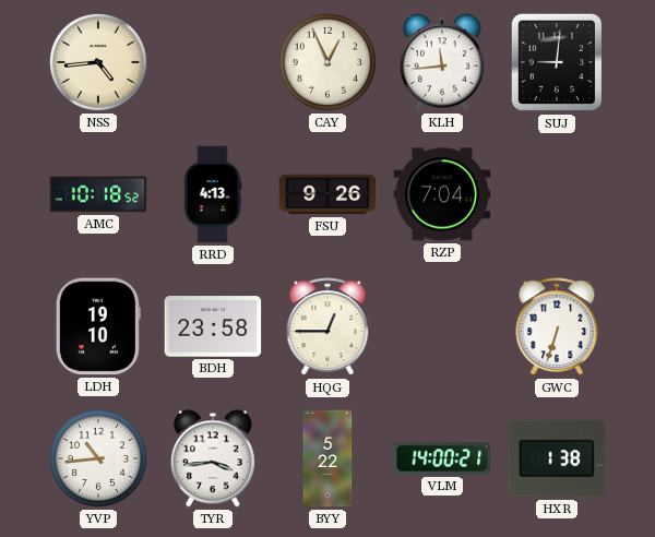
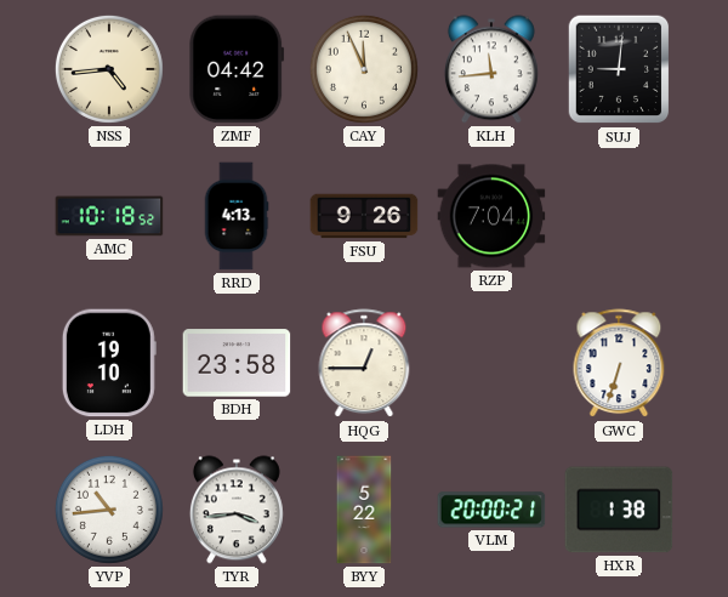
ZMF: none -> 04:42 (237, 69)
CAY: 12:56 -> 11:56 (364, 69)
VLM: 14:00 -> 20:00 (491, 510)
